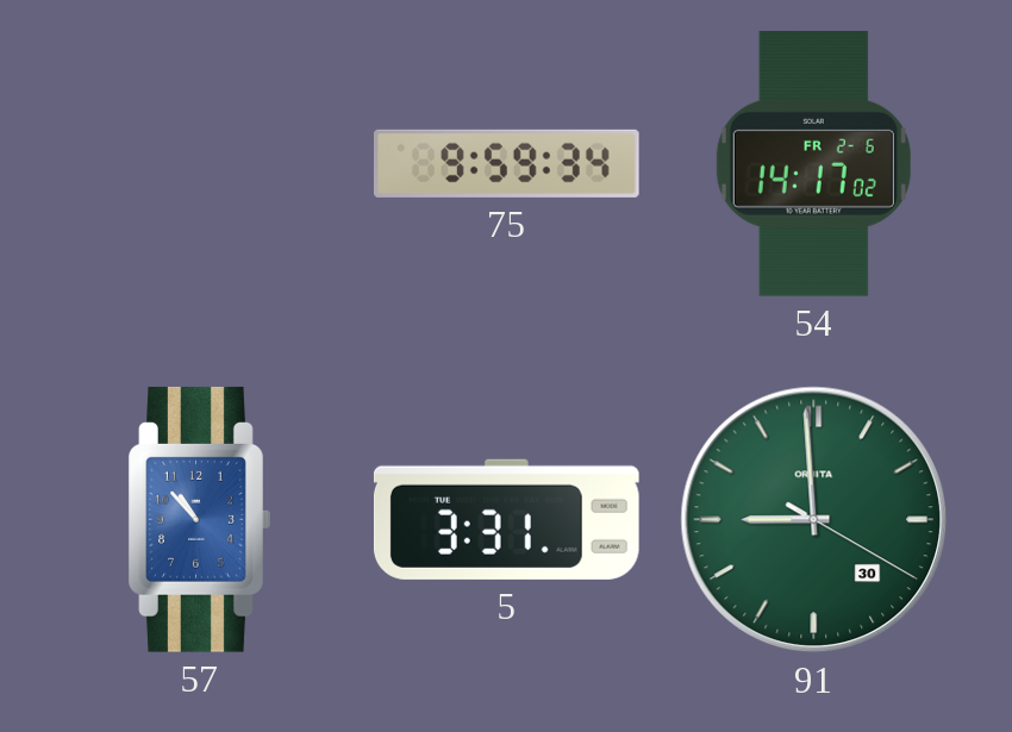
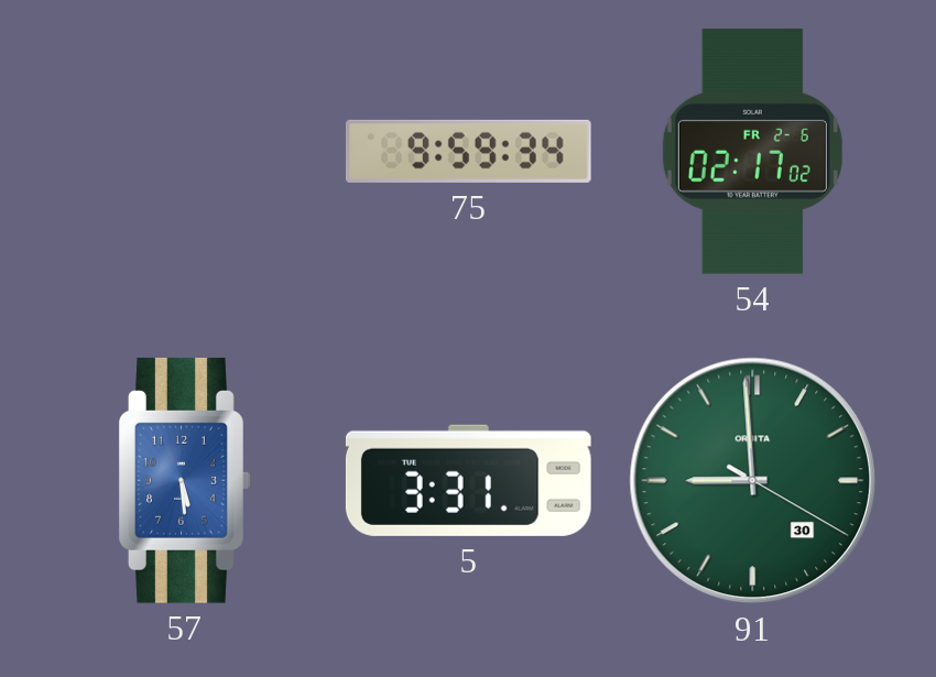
54: 14:17 -> 02:17 (752, 151)
57: 10:53 -> 5:29 (184, 480)
